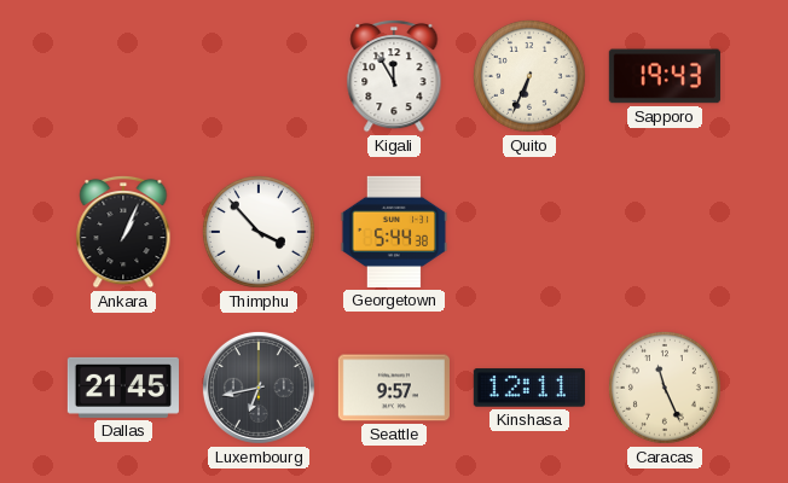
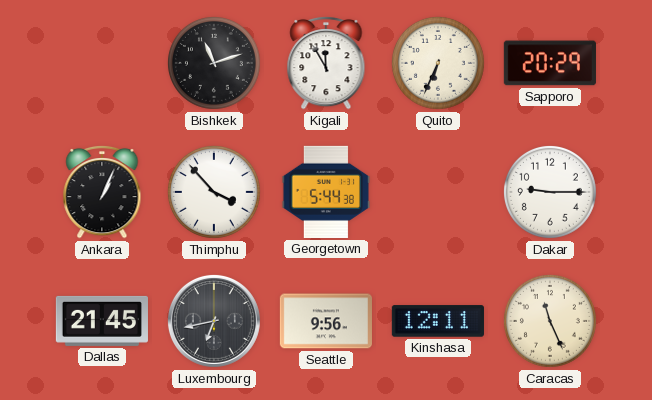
Bishkek: none -> 11:12 (214, 63)
Sapporo: 19:43 -> 20:29 (550, 63)
Dakar: none -> 9:15 (550, 192)
Seattle: 9:57 -> 9:56 (326, 321)
